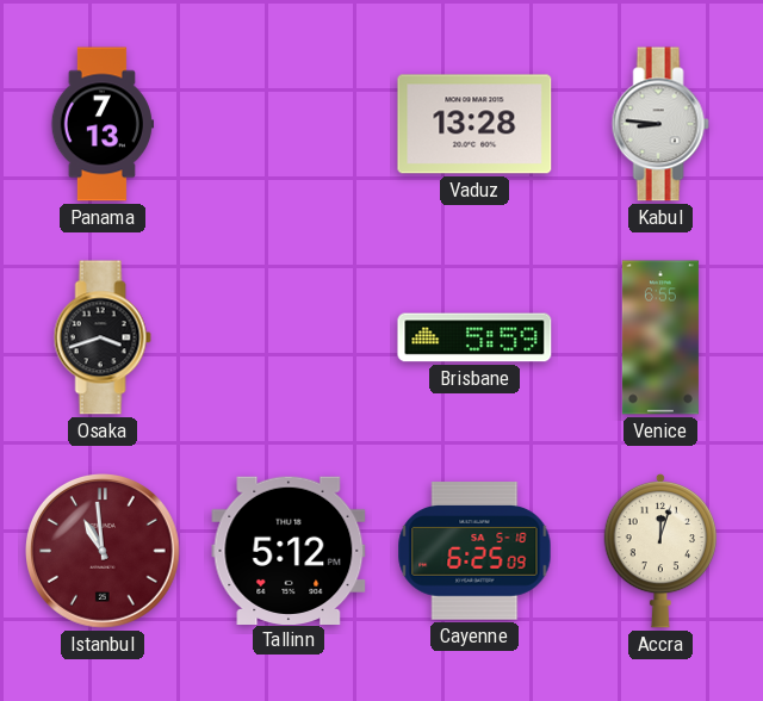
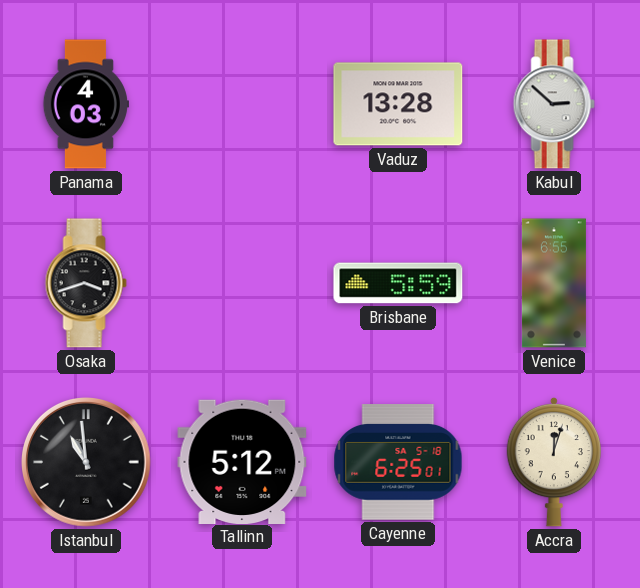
Panama: 7:13 -> 4:03 (86, 104)
Kabul: 8:46 -> 2:52 (554, 104)
Istanbul dial: burgundy -> black (87, 463)
Cayenne: 6:25:09 -> 6:25:01 (398, 462)
